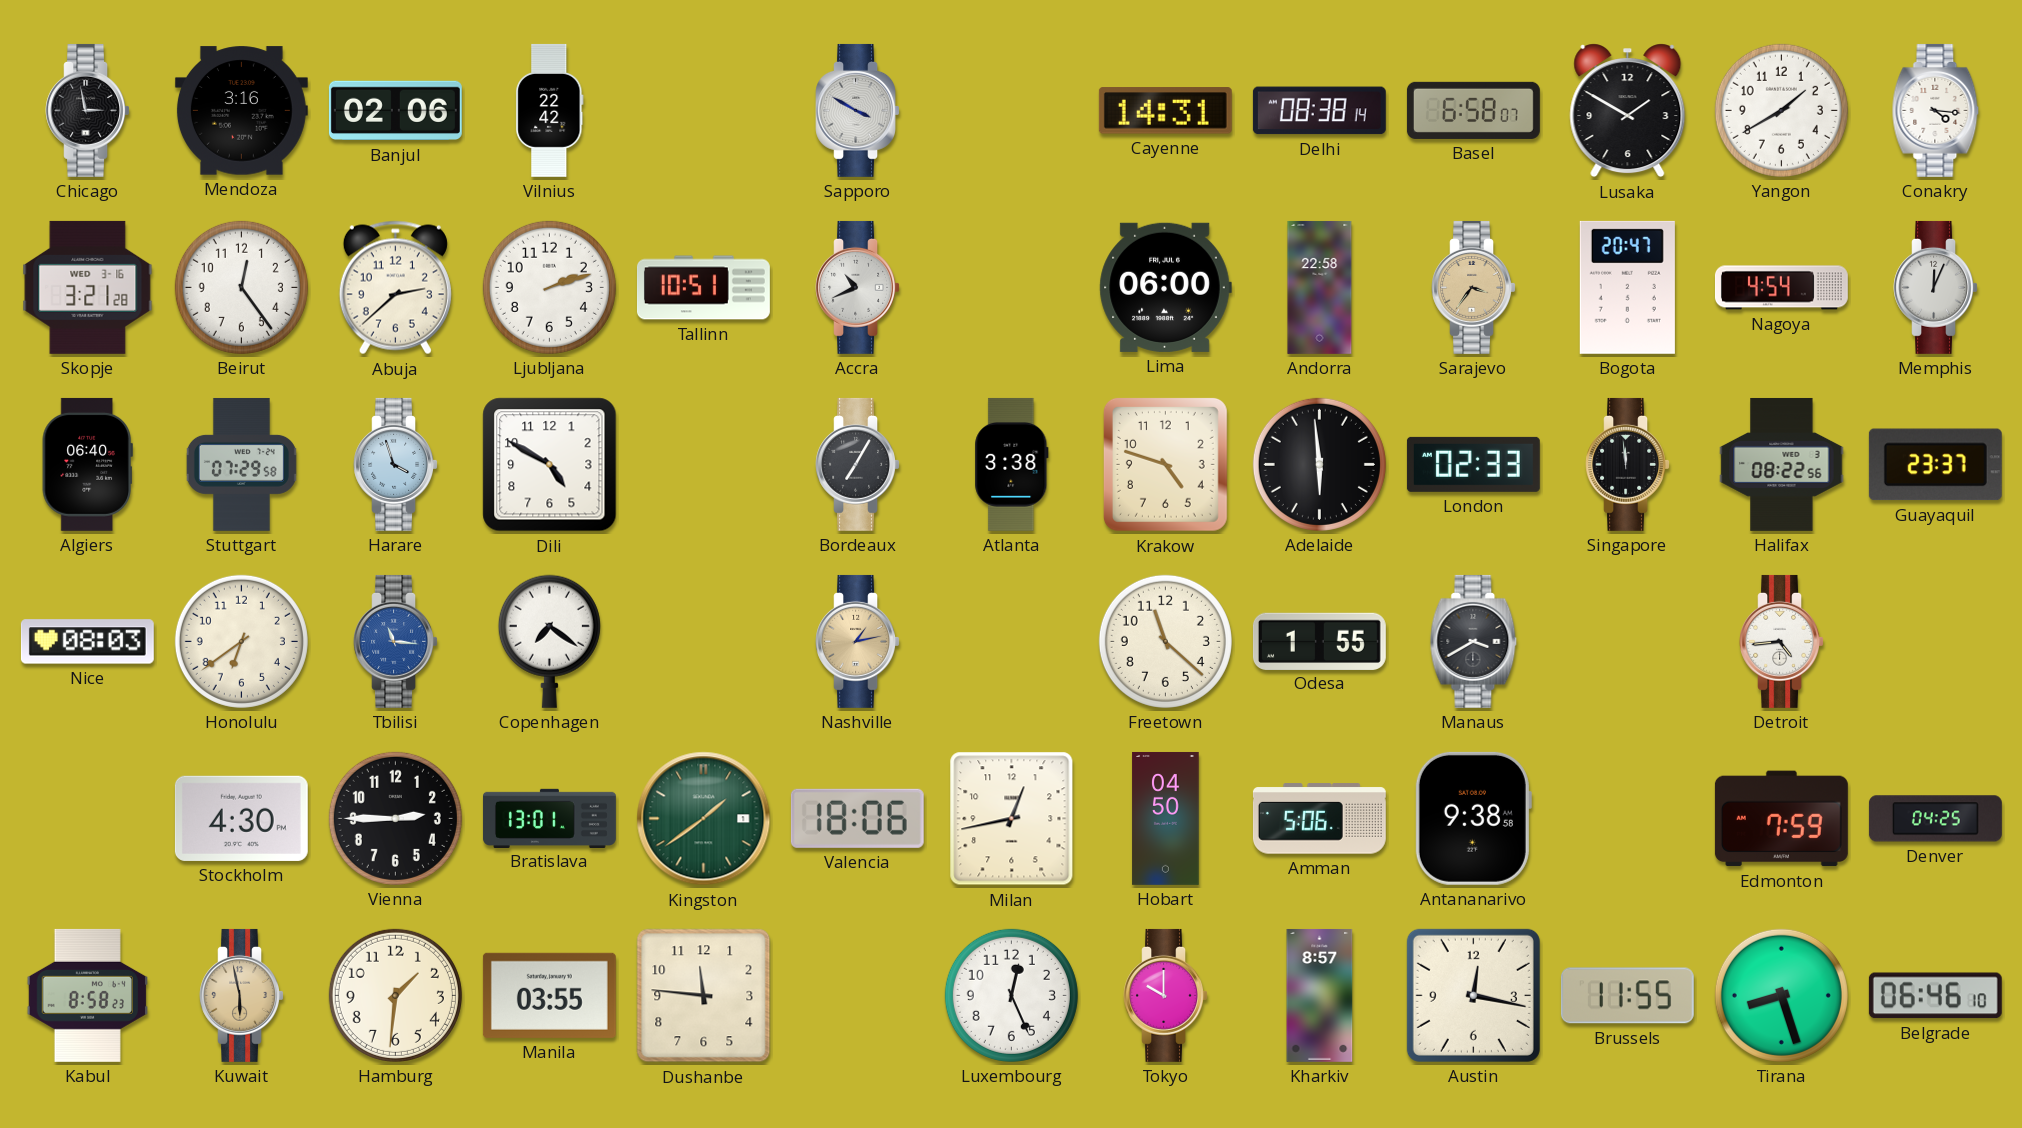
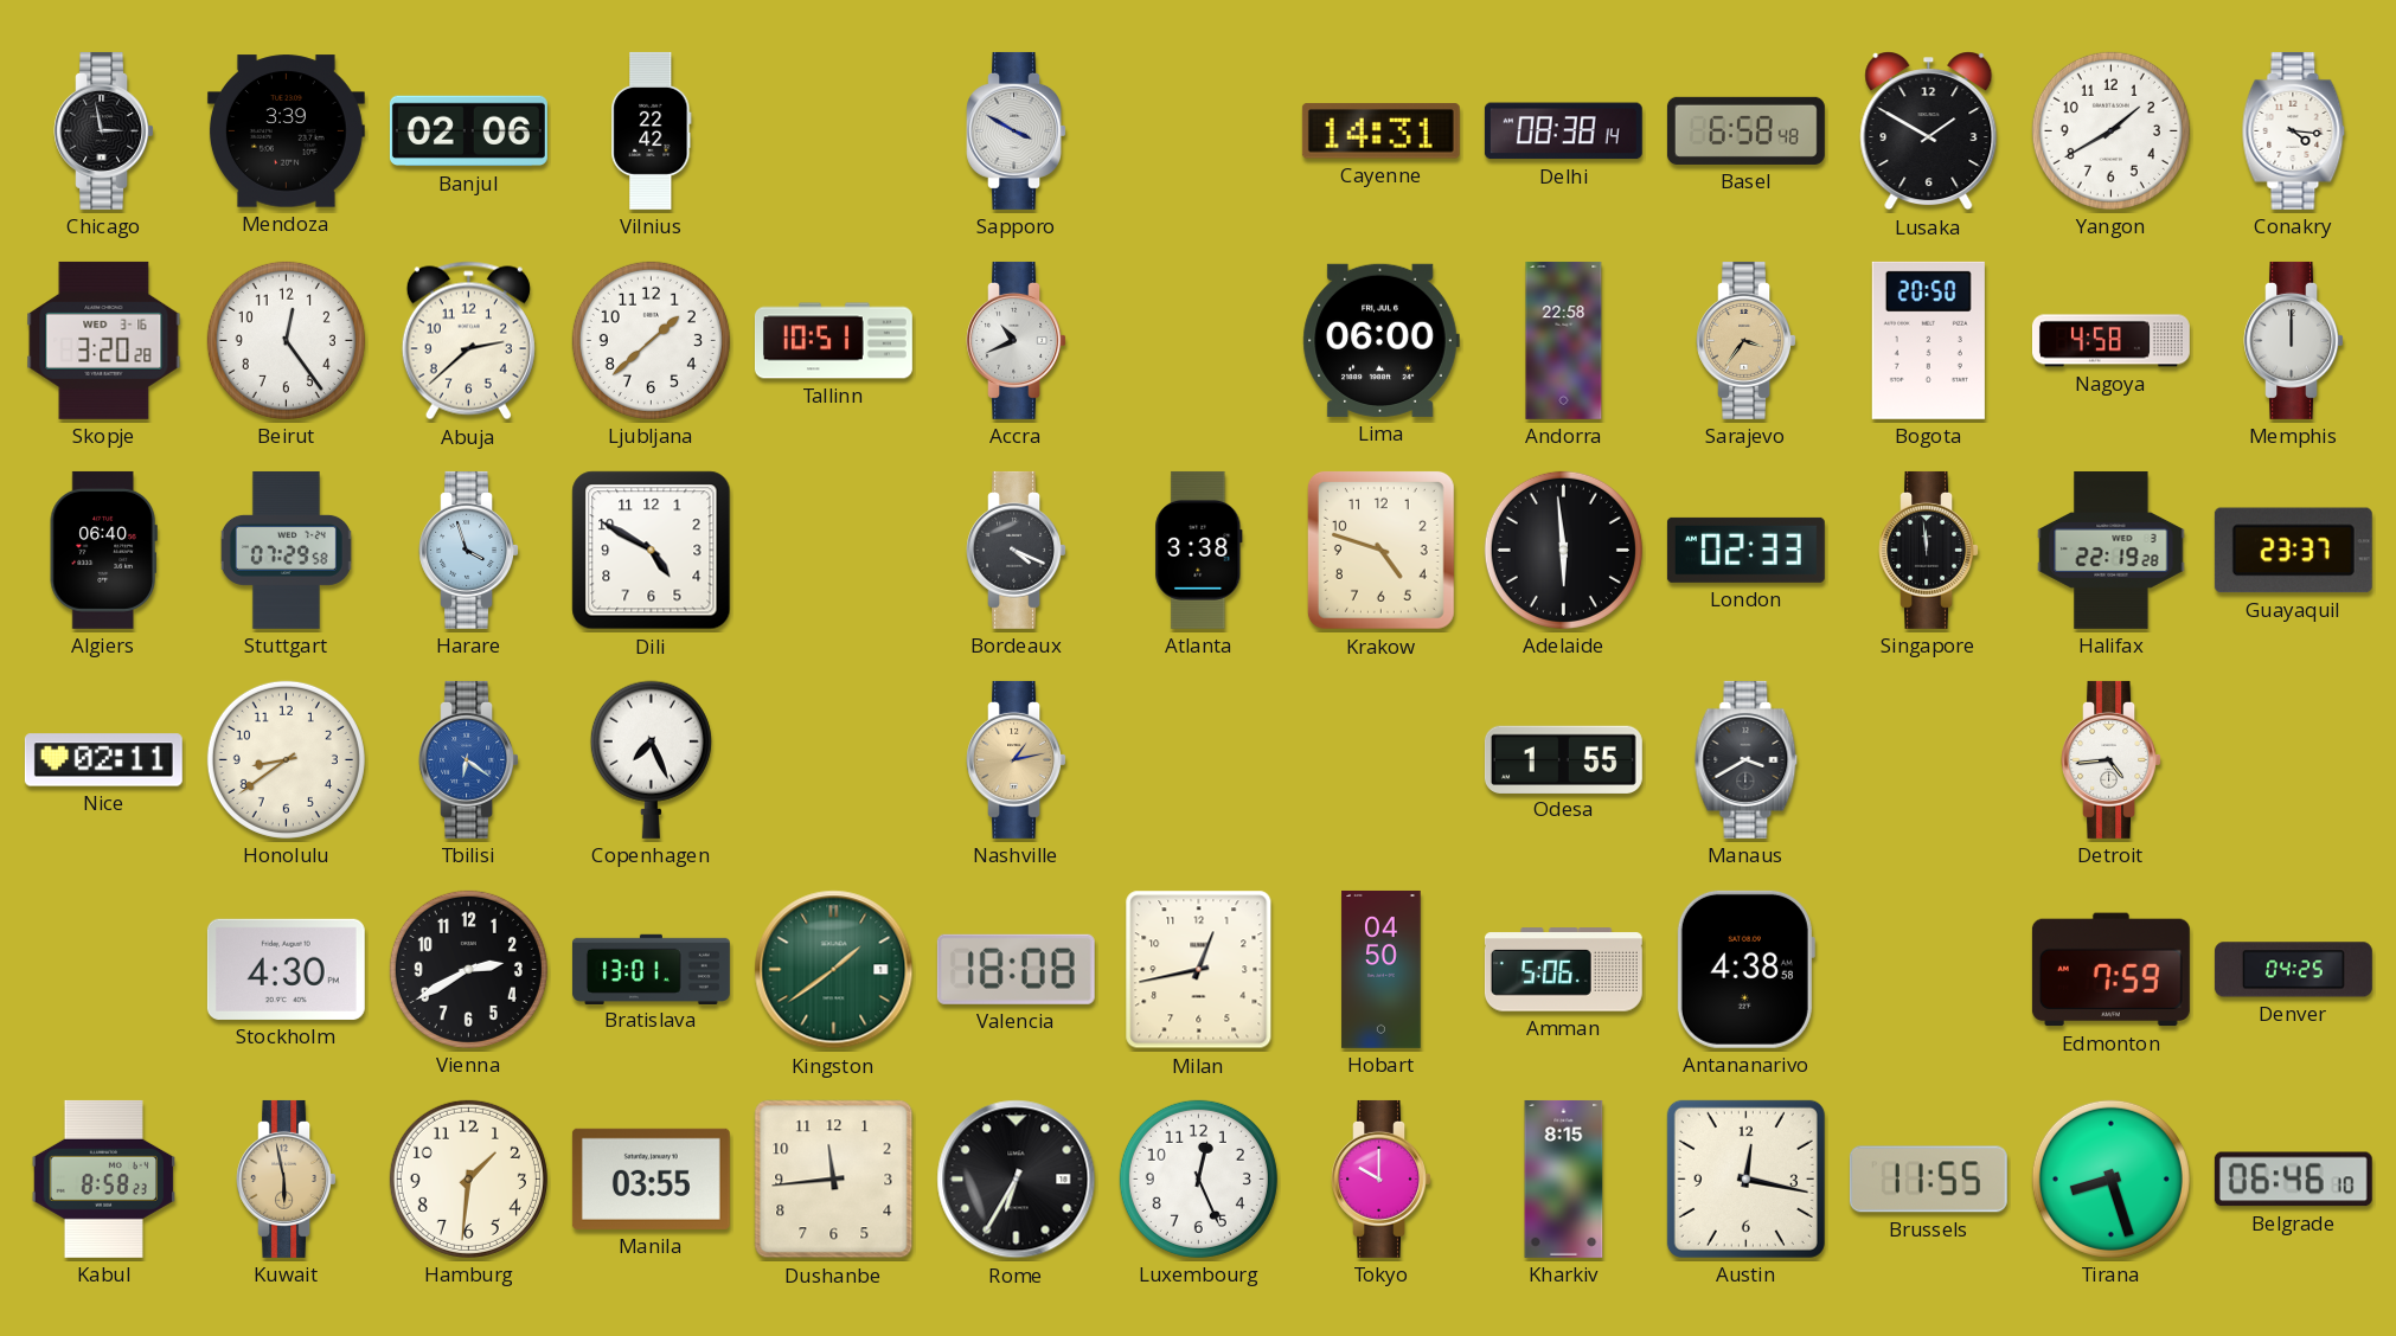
Mendoza: 3:16 -> 3:39 (286, 131)
Basel: 6:58:07 -> 6:58:48 (1745, 130)
Skopje: 3:21 -> 3:20 (104, 340)
Ljubljana: 2:12 -> 1:38 (651, 340)
Bogota: 20:47 -> 20:50 (1928, 340)
Nagoya: 4:54 -> 4:58 (2110, 341)
Memphis: 12:04 -> 12:00 (2293, 340)
Bordeaux: 7:05 -> 4:19 (1016, 550)
Halifax: 08:22 -> 22:19 (2112, 550)
Nice: 08:03 -> 02:11 (103, 760)
Honolulu: 6:39 -> 8:39 (286, 759)
Tbilisi: 11:16 -> 6:21 (468, 759)
Copenhagen: 7:21 -> 7:26 (651, 759)
Freetown: 11:22 -> none (1165, 641)
Vienna: 2:45 -> 2:40 (468, 969)
Valencia: 18:06 -> 18:08 (1016, 969)
Antananarivo: 9:38 -> 4:38 (1745, 969)
Dushanbe: 11:46 -> 11:44 (834, 1180)
Rome: none -> 6:35 (1017, 1180)
Kharkiv: 8:57 -> 8:15 (1564, 1178)
